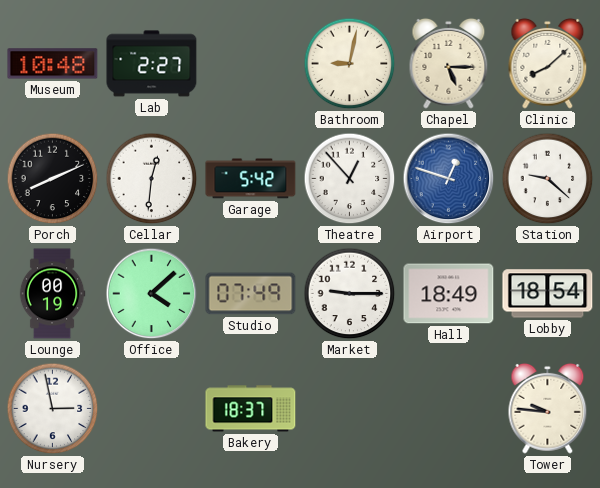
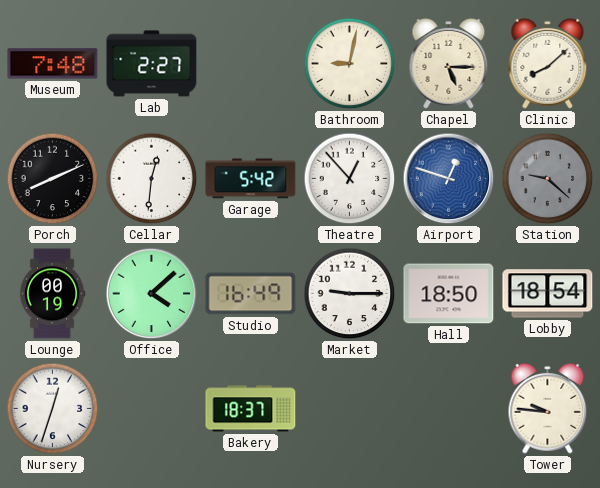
Museum: 10:48 -> 7:48 (53, 64)
Station dial: white -> grey (548, 179)
Studio: 07:49 -> 16:49 (251, 294)
Hall: 18:49 -> 18:50 (449, 294)
Nursery: 2:58 -> 12:33 (53, 409)
